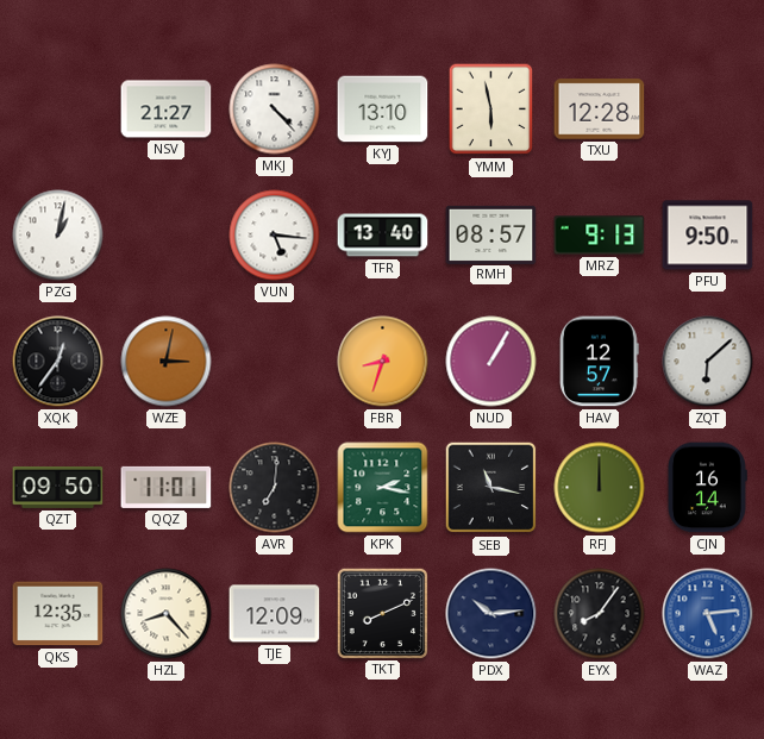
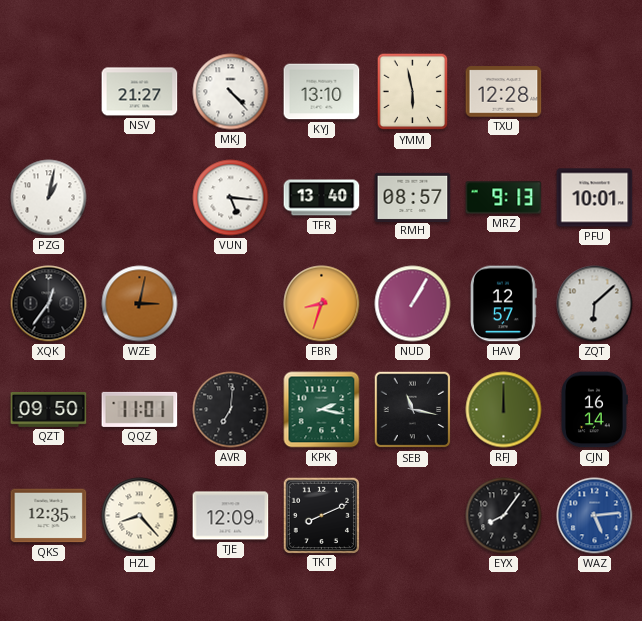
PFU: 9:50 -> 10:01 (595, 198)
PDX: 10:14 -> none (491, 614)
